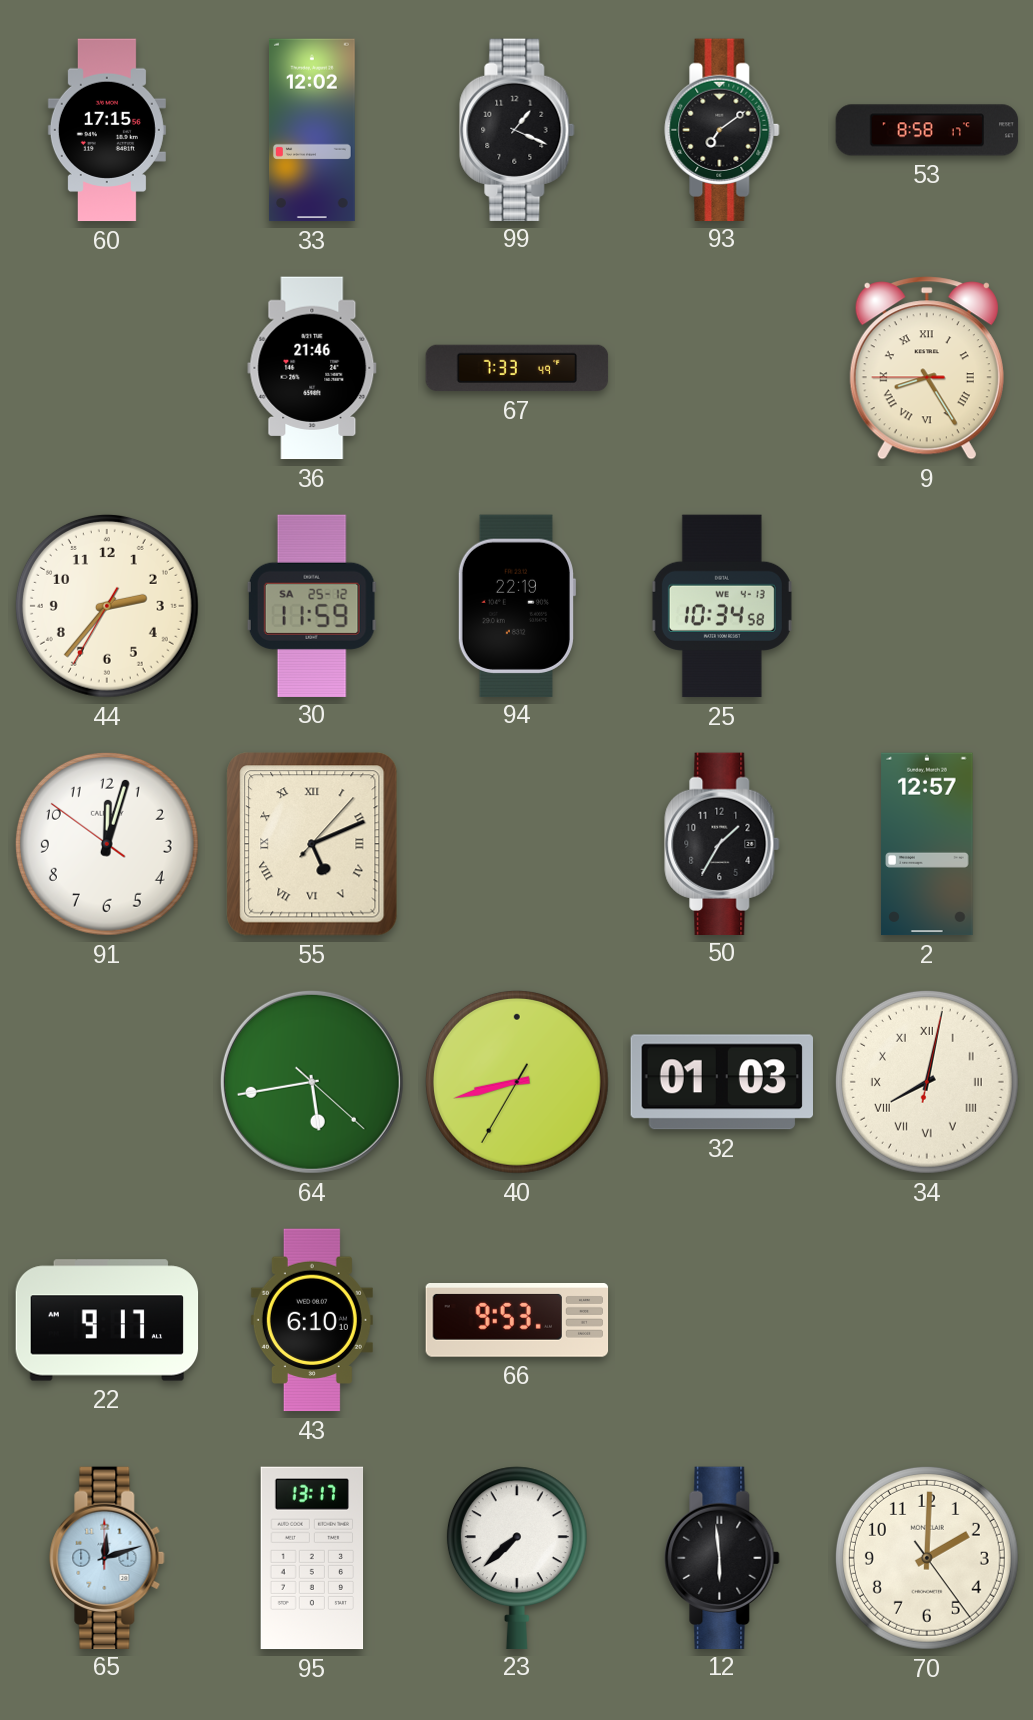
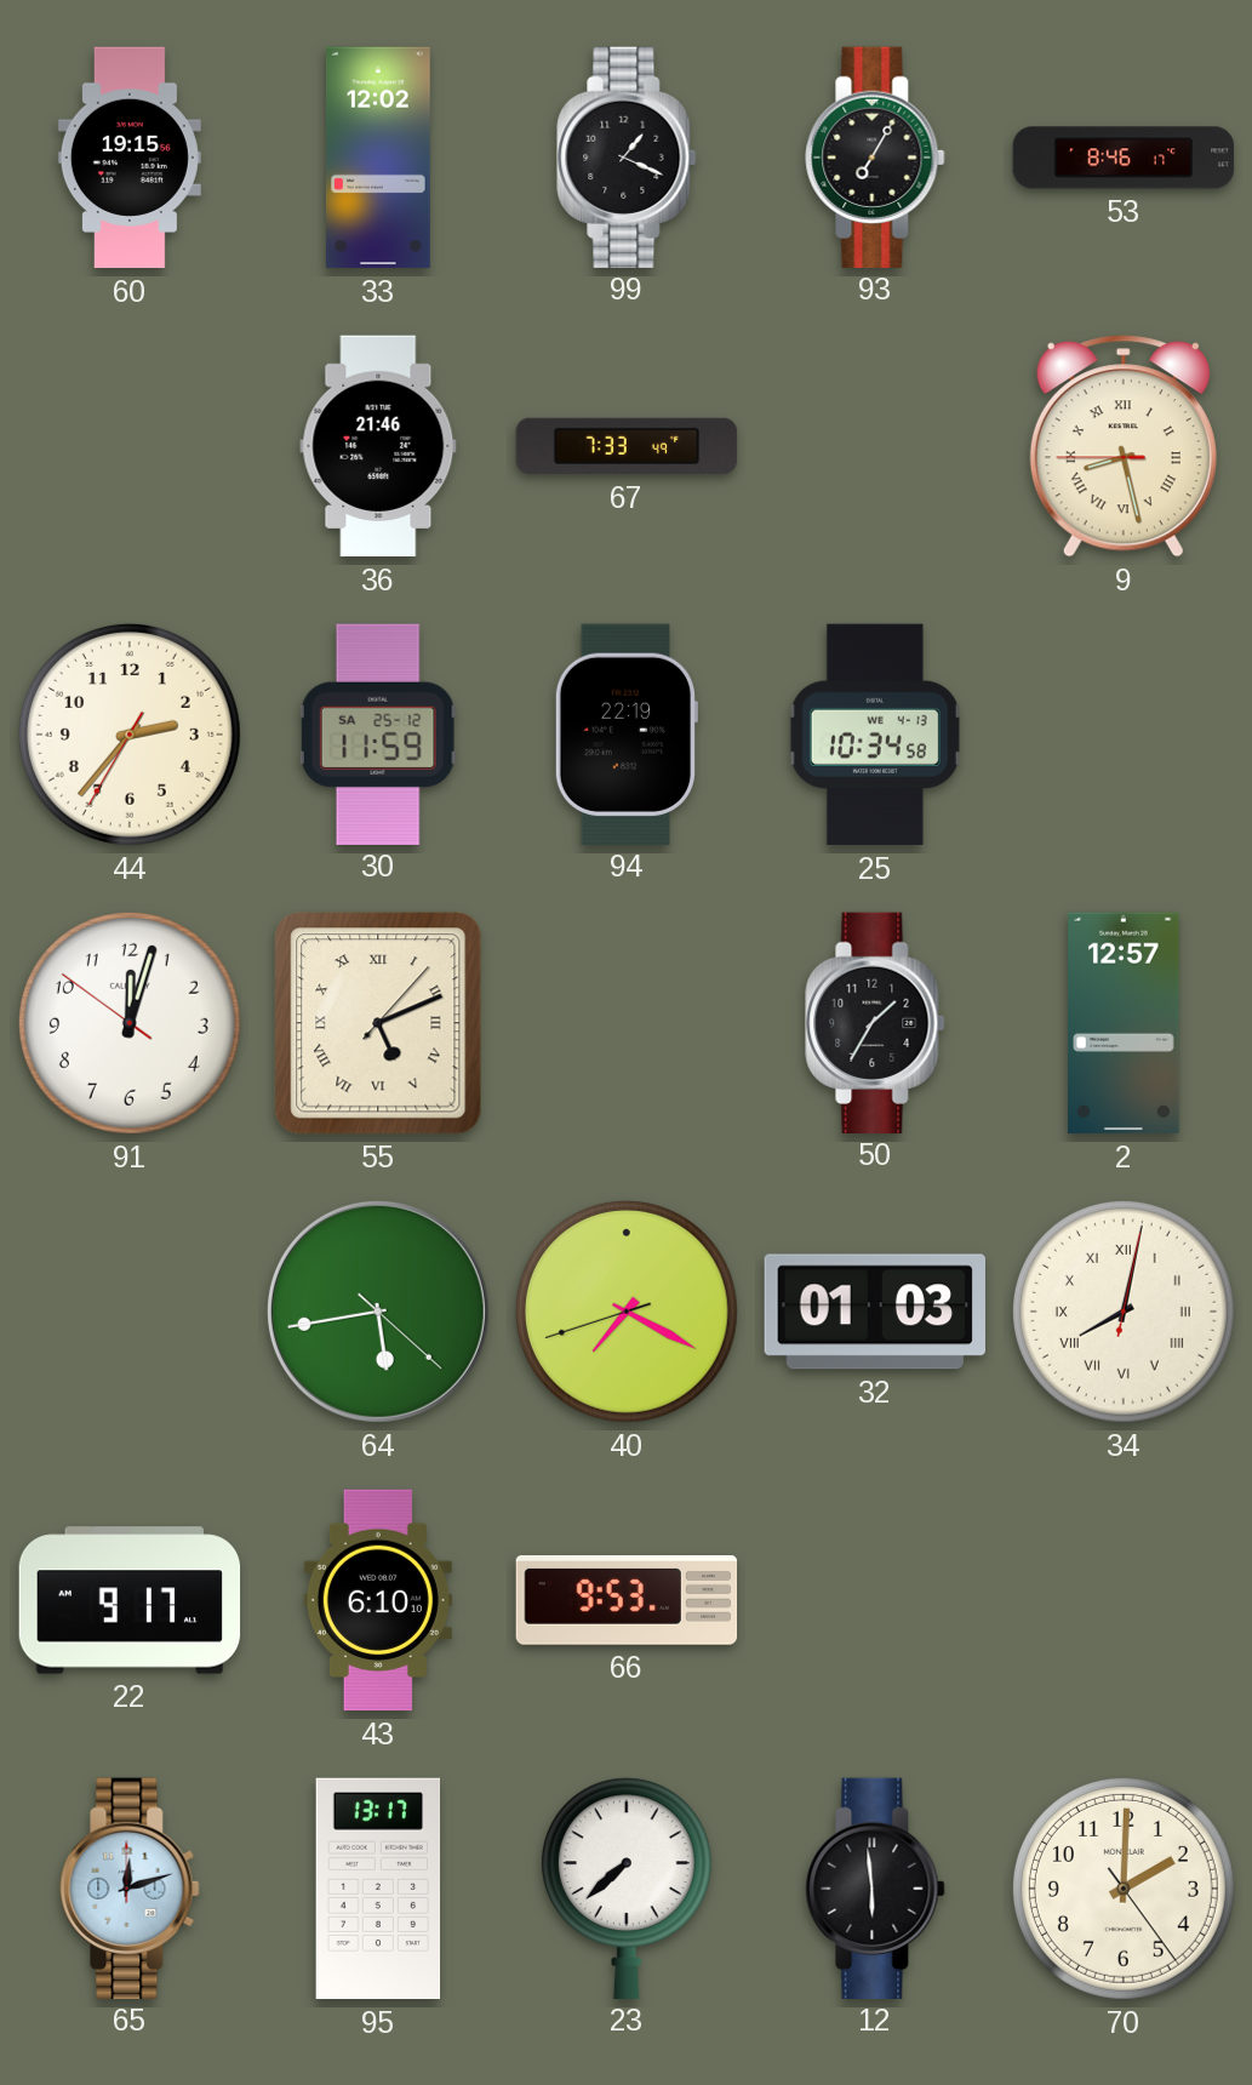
60: 17:15 -> 19:15 (130, 158)
93: 7:09 -> 7:05 (875, 156)
53: 8:58 -> 8:46 (1124, 158)
9: 8:24 -> 8:27 (1124, 446)
40: 8:42 -> 7:19 (627, 1312)
